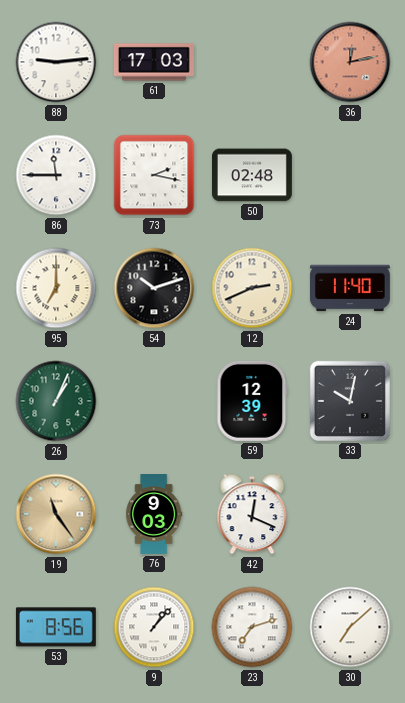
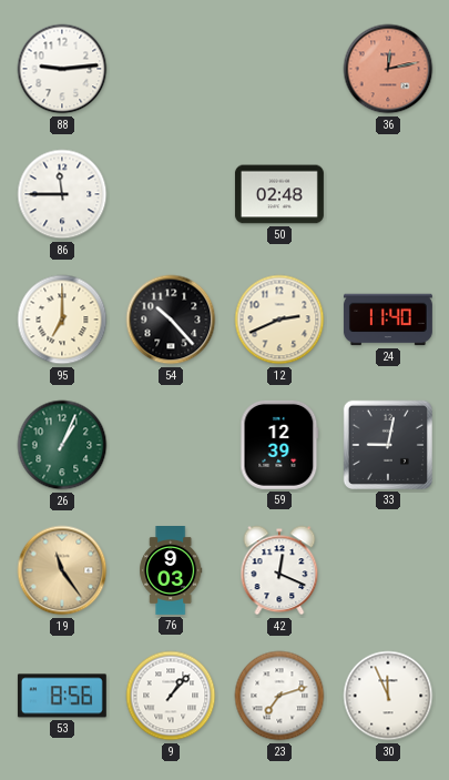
61: 17:03 -> none (155, 62)
73: 2:17 -> none (154, 175)
54: 10:12 -> 10:23 (171, 320)
33: 10:02 -> 9:02 (388, 445)
30: 7:08 -> 11:56 (388, 696)
